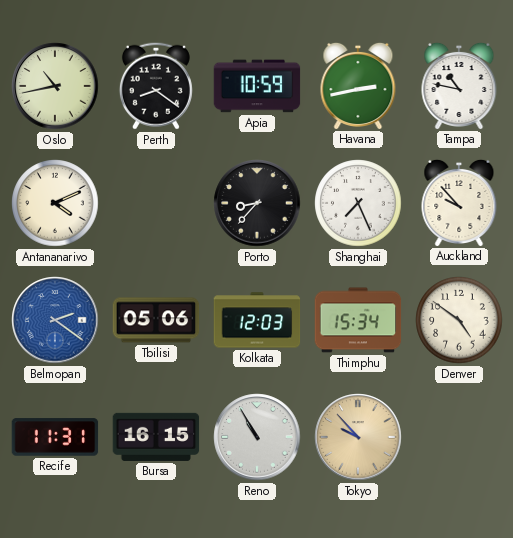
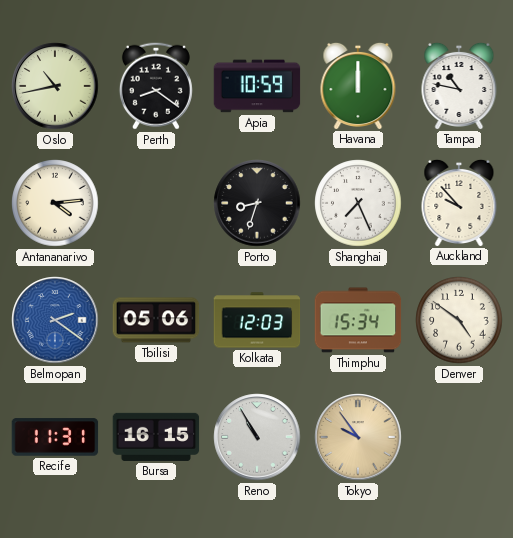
Havana: 2:43 -> 12:00 (358, 85)
Antananarivo: 4:11 -> 4:14 (55, 203)
Porto: 8:37 -> 8:33 (257, 203)
Tokyo: 9:53 -> 9:54 (358, 437)
